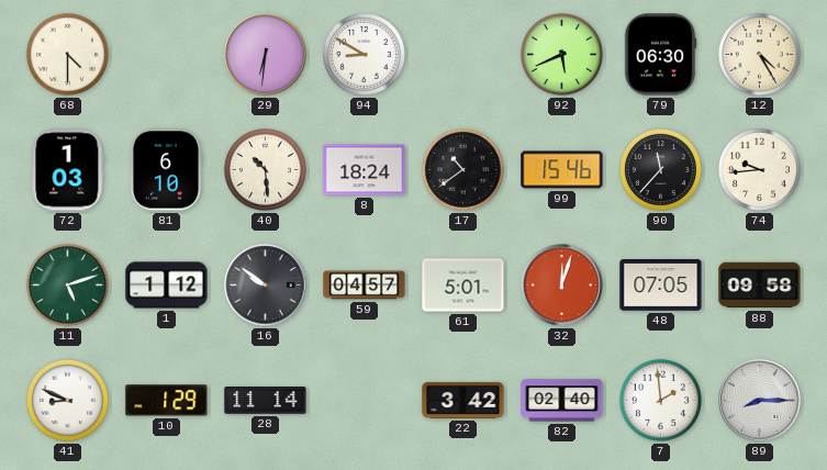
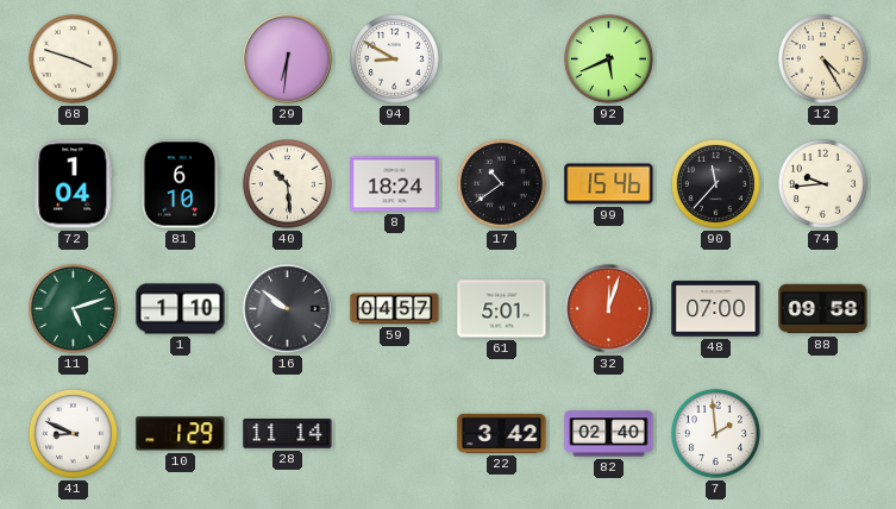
68: 4:30 -> 3:48 (73, 58)
79: 06:30 -> none (660, 55)
72: 1:03 -> 1:04 (74, 184)
1: 1:12 -> 1:10 (181, 309)
48: 07:05 -> 07:00 (716, 309)
89: 8:15 -> none (760, 401)
